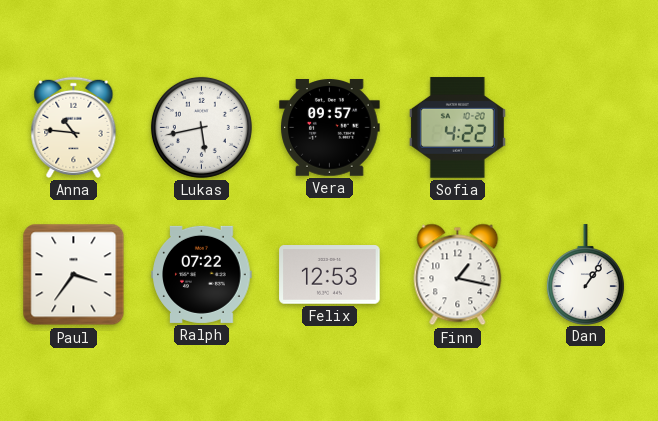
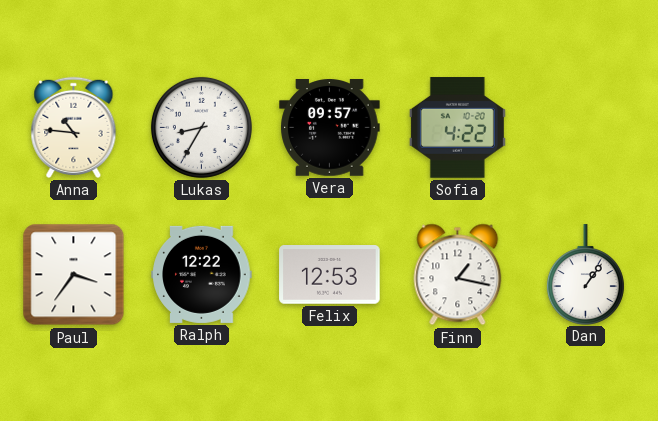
Lukas: 5:43 -> 8:35 (201, 127)
Ralph: 07:22 -> 12:22 (202, 274)
